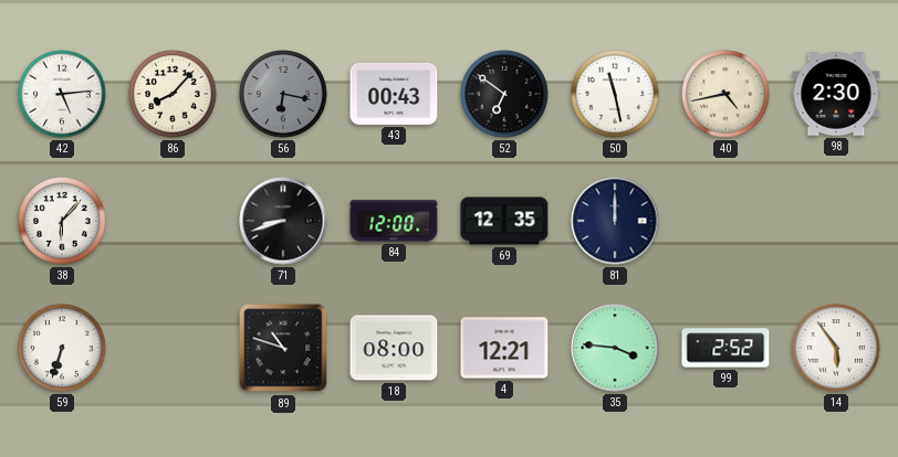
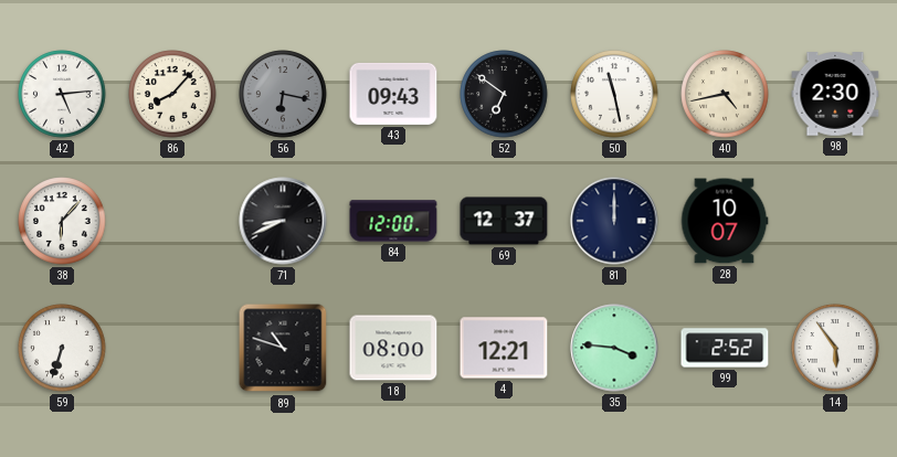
43: 00:43 -> 09:43 (393, 94)
71: 8:42 -> 8:41 (283, 221)
69: 12:35 -> 12:37 (504, 221)
28: none -> 10:07 (725, 221)
